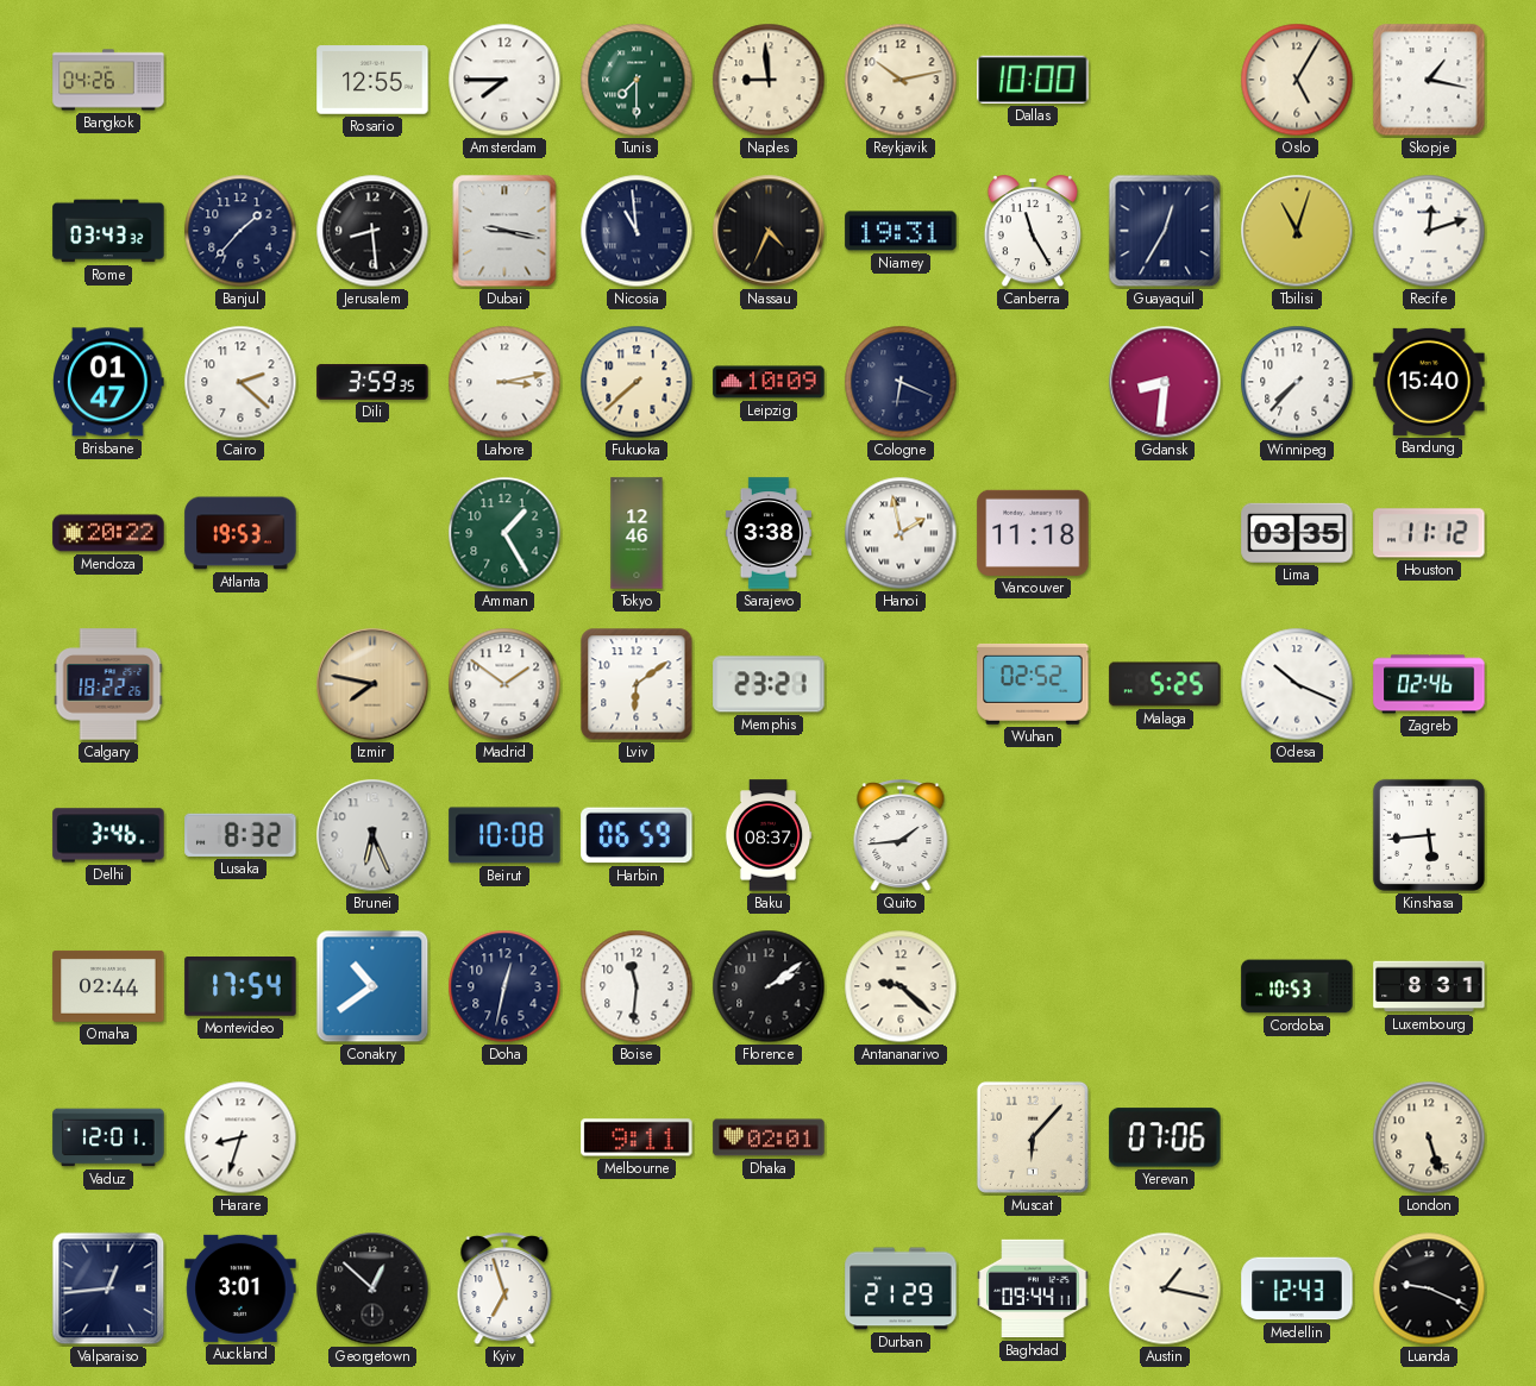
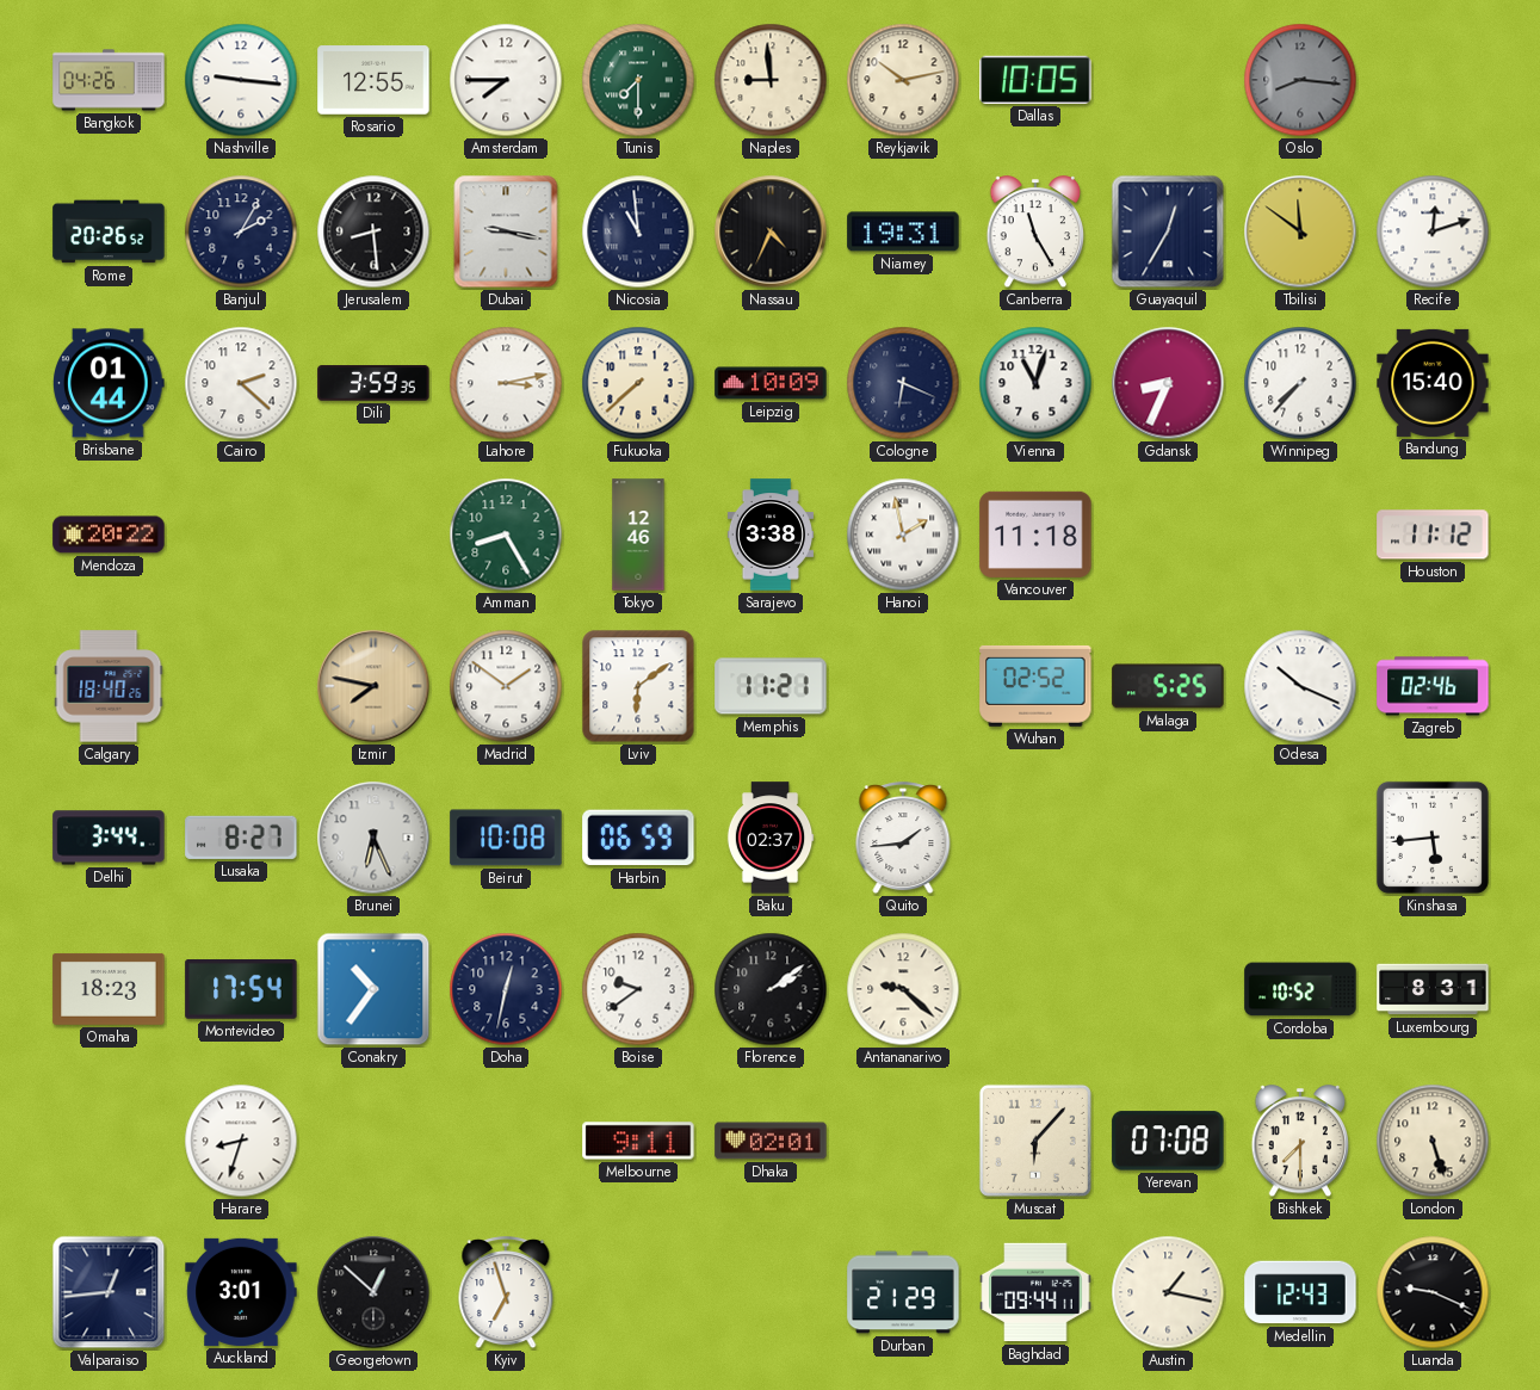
Nashville: none -> 9:16 (241, 80)
Dallas: 10:00 -> 10:05 (1035, 80)
Oslo: 5:05 -> 8:16 (1300, 80)
Oslo dial: cream -> grey (1300, 80)
Skopje: 1:17 -> none (1429, 80)
Rome: 03:43 -> 20:26 (109, 231)
Banjul: 1:37 -> 2:05 (241, 231)
Tbilisi: 11:03 -> 11:51 (1300, 231)
Brisbane: 01:47 -> 01:44 (110, 383)
Vienna: none -> 11:03 (1035, 383)
Gdansk: 8:31 -> 8:34 (1168, 383)
Atlanta: 19:53 -> none (240, 533)
Amman: 1:25 -> 8:25 (506, 535)
Lima: 03:35 -> none (1297, 533)
Calgary: 18:22 -> 18:40 (109, 686)
Memphis: 23:21 -> 11:21 (771, 686)
Delhi: 3:46 -> 3:44 (109, 838)
Lusaka: 8:32 -> 8:27 (241, 838)
Baku: 08:37 -> 02:37 (771, 838)
Omaha: 02:44 -> 18:23 (109, 989)
Conakry: 10:39 -> 10:36 (373, 989)
Boise: 11:31 -> 9:39 (638, 989)
Cordoba: 10:53 -> 10:52 (1300, 989)
Vaduz: 12:01 -> none (108, 1137)
Yerevan: 07:06 -> 07:08 (1168, 1141)
Bishkek: none -> 7:30 (1300, 1142)
